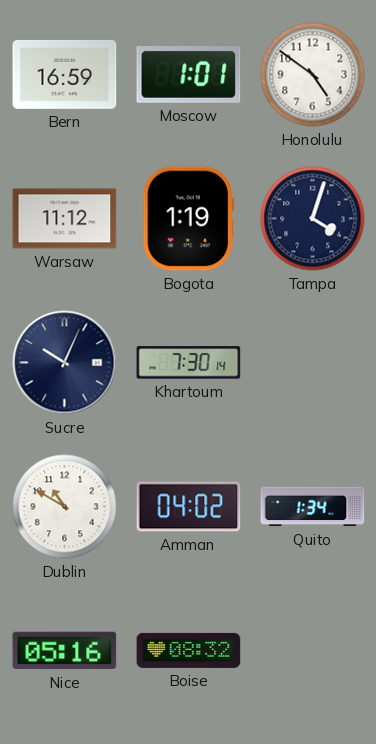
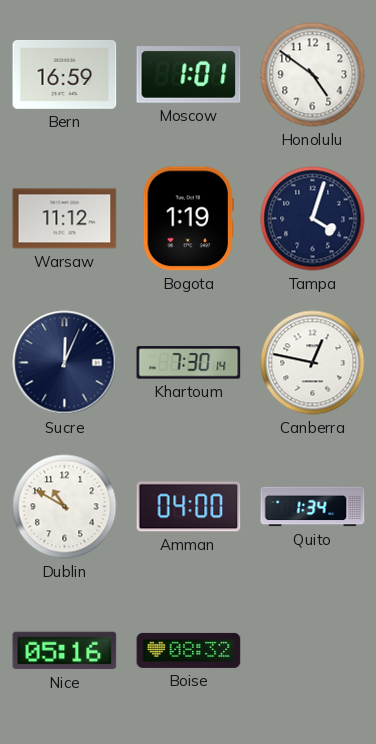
Sucre: 10:04 -> 12:04 (65, 363)
Canberra: none -> 12:47 (313, 363)
Amman: 04:02 -> 04:00 (189, 507)
